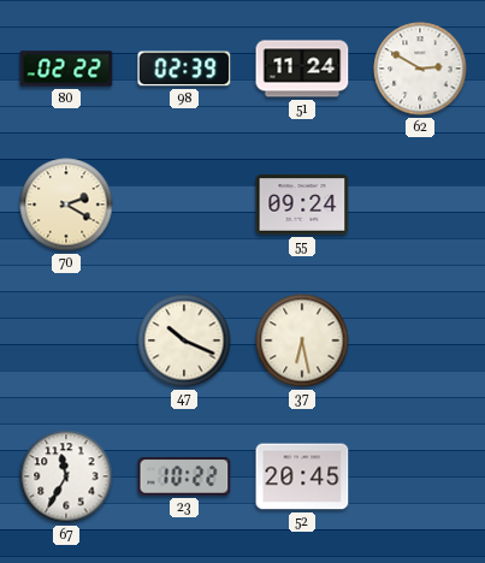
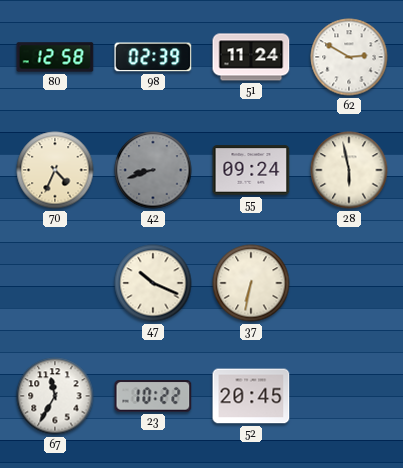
80: 02:22 -> 12:58 (55, 57)
70: 2:20 -> 4:34 (55, 170)
42: none -> 8:42 (153, 170)
28: none -> 5:58 (349, 170)
37: 6:28 -> 6:32 (251, 283)
